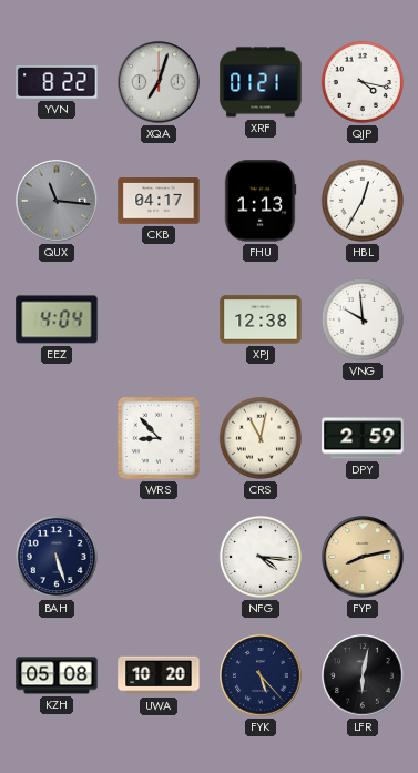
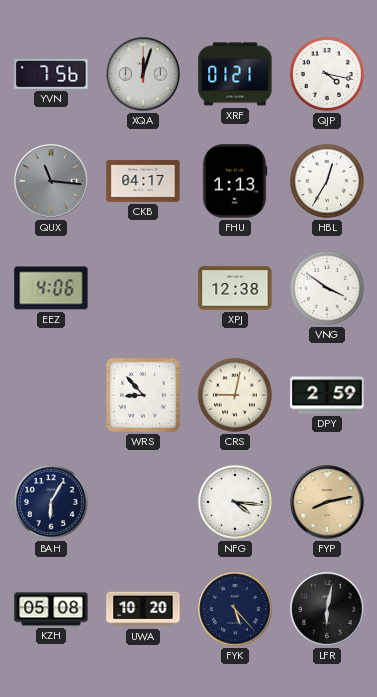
YVN: 8:22 -> 7:56 (51, 75)
XQA: 7:03 -> 12:03 (143, 74)
EEZ: 4:04 -> 4:06 (51, 288)
VNG: 9:59 -> 3:51 (327, 288)
CRS: 11:02 -> 9:02 (235, 395)
BAH: 5:27 -> 6:05 (51, 502)
